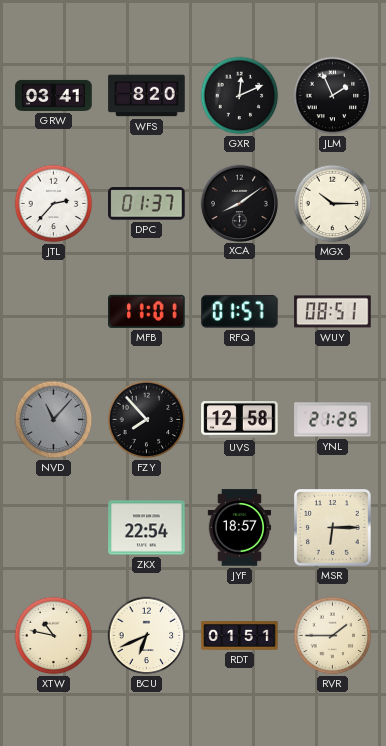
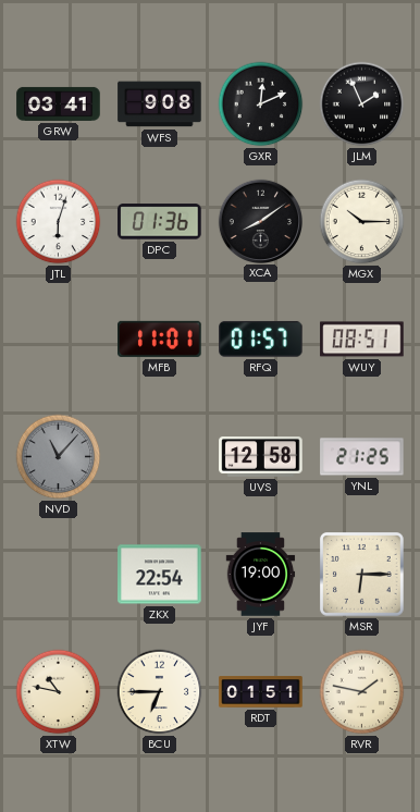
WFS: 8:20 -> 9:08 (160, 104)
JTL: 2:37 -> 6:03 (59, 222)
DPC: 01:37 -> 01:36 (160, 222)
FZY: 7:53 -> none (147, 420)
JYF: 18:57 -> 19:00 (261, 575)
BCU: 6:41 -> 6:45 (160, 692)
RVR: 1:45 -> 1:47 (362, 692)
